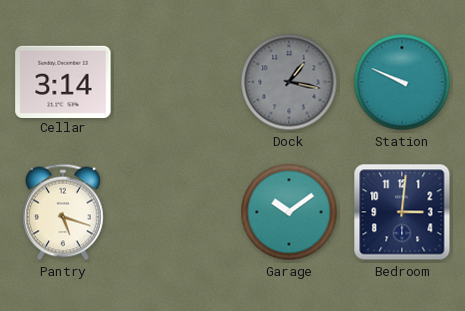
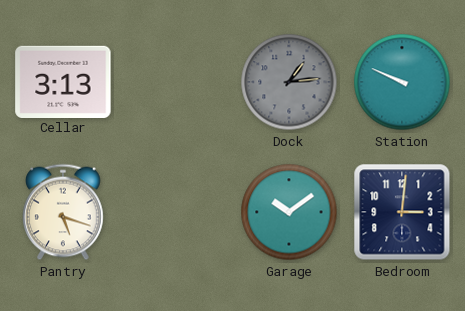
Cellar: 3:14 -> 3:13 (63, 81)
Dock: 1:17 -> 1:14 (289, 82)
